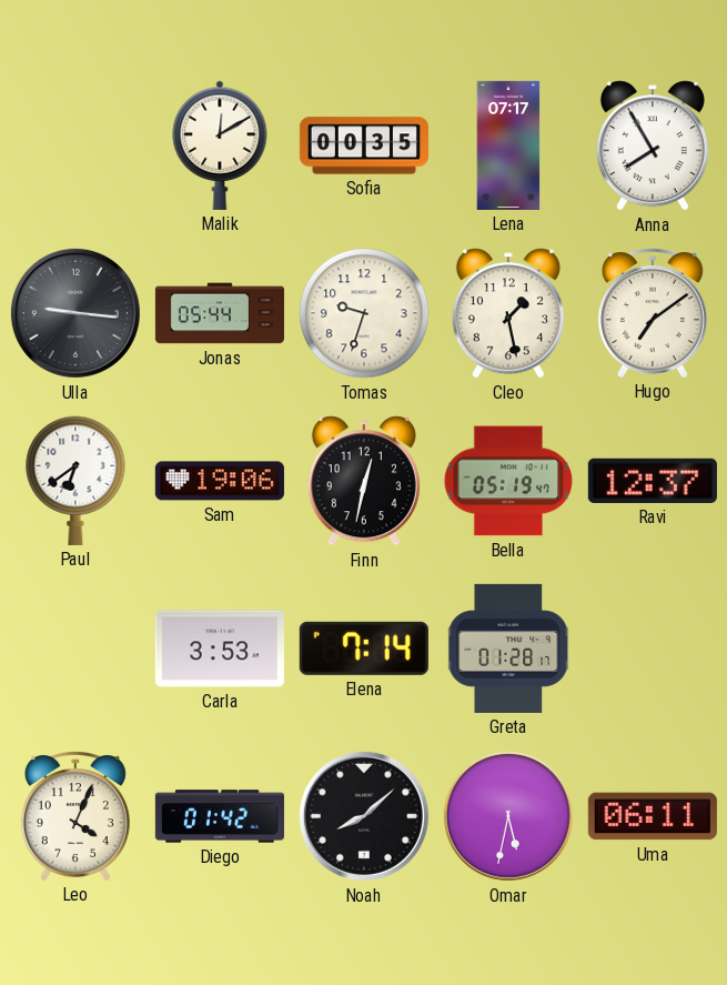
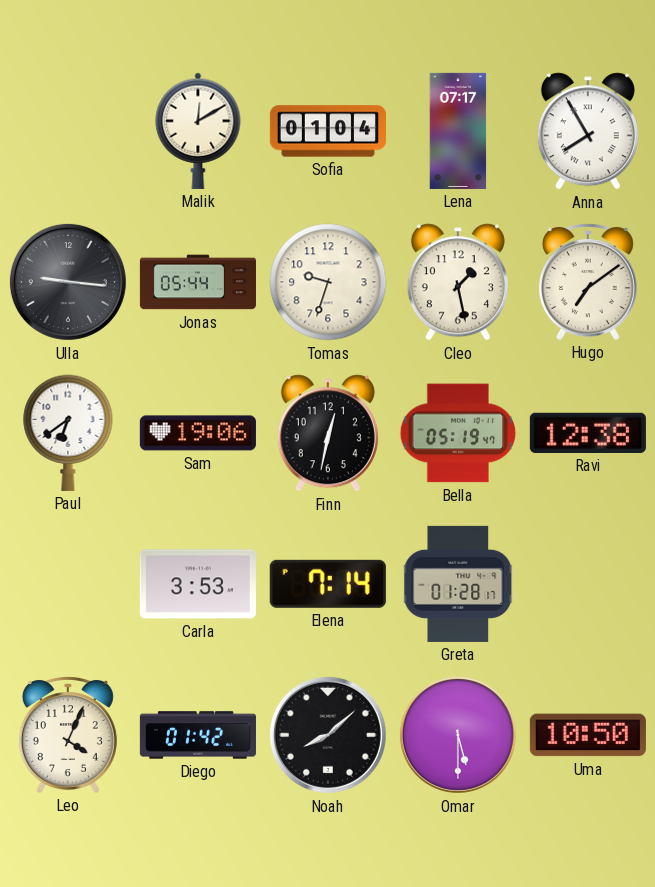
Sofia: 00:35 -> 01:04 (328, 131)
Ravi: 12:37 -> 12:38 (588, 433)
Omar: 5:32 -> 5:30 (458, 735)
Uma: 06:11 -> 10:50 (588, 735)
